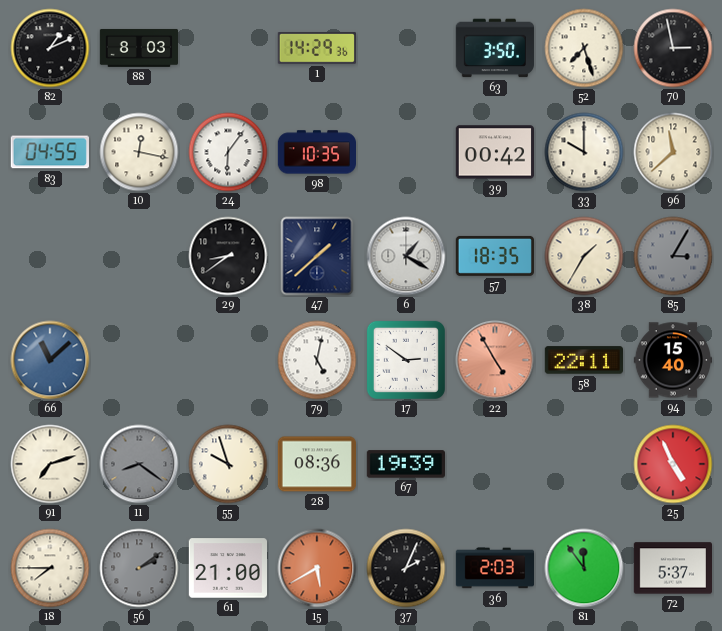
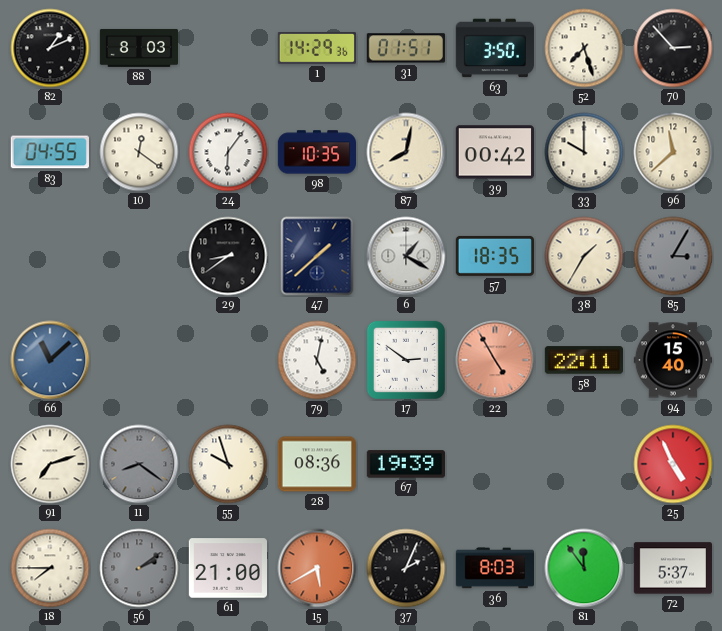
31: none -> 01:51 (406, 48)
70: 2:58 -> 2:53 (673, 48)
10: 12:17 -> 12:21 (139, 152)
87: none -> 8:02 (406, 152)
36: 2:03 -> 8:03 (495, 568)
